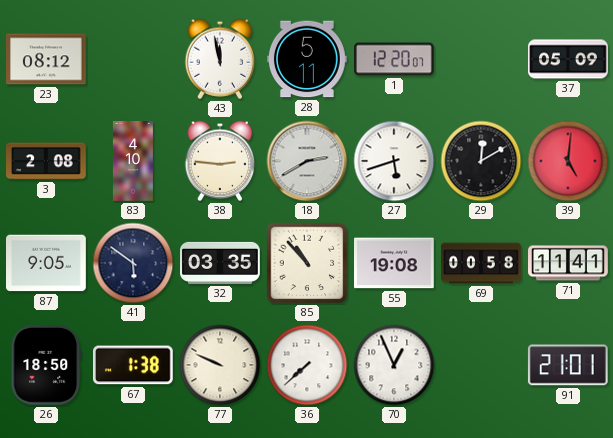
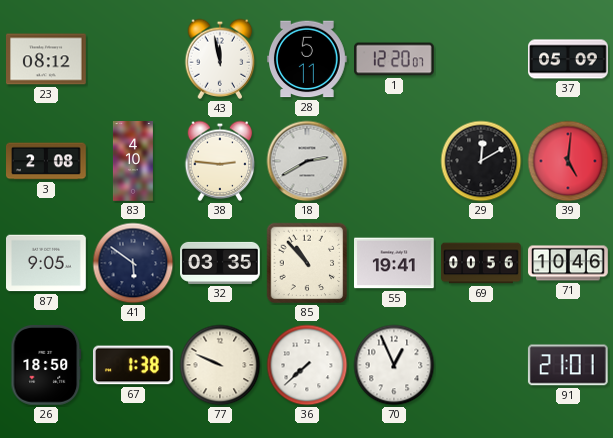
27: 5:42 -> none (394, 161)
55: 19:08 -> 19:41 (395, 263)
69: 00:58 -> 00:56 (481, 263)
71: 11:41 -> 10:46 (568, 263)
